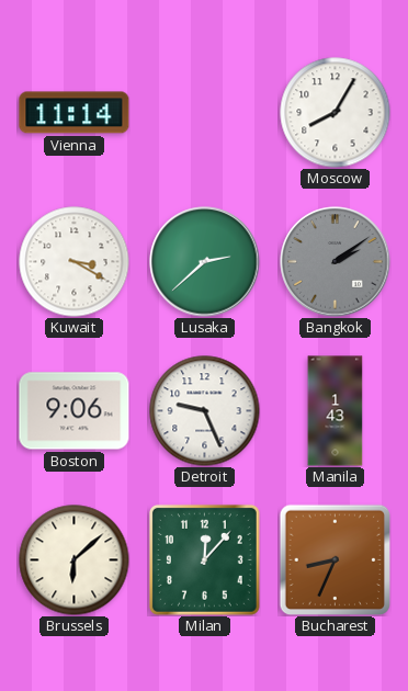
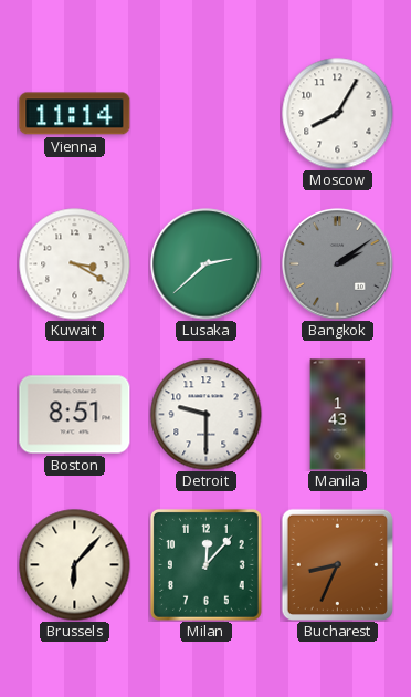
Boston: 9:06 -> 8:51 (75, 415)
Detroit: 9:26 -> 9:30 (207, 415)
Brussels: 6:08 -> 6:07 (75, 565)
